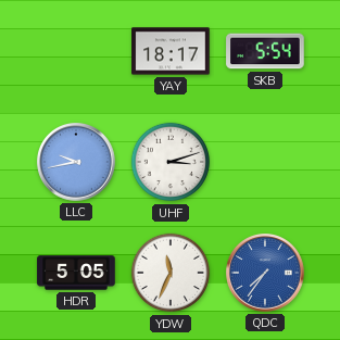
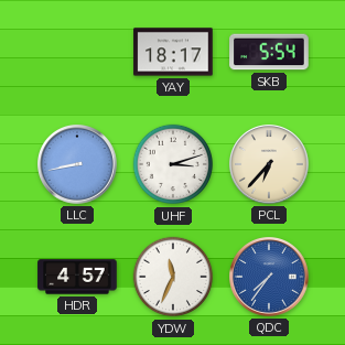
LLC: 9:43 -> 8:43 (77, 164)
PCL: none -> 6:37 (269, 164)
HDR: 5:05 -> 4:57 (77, 277)
